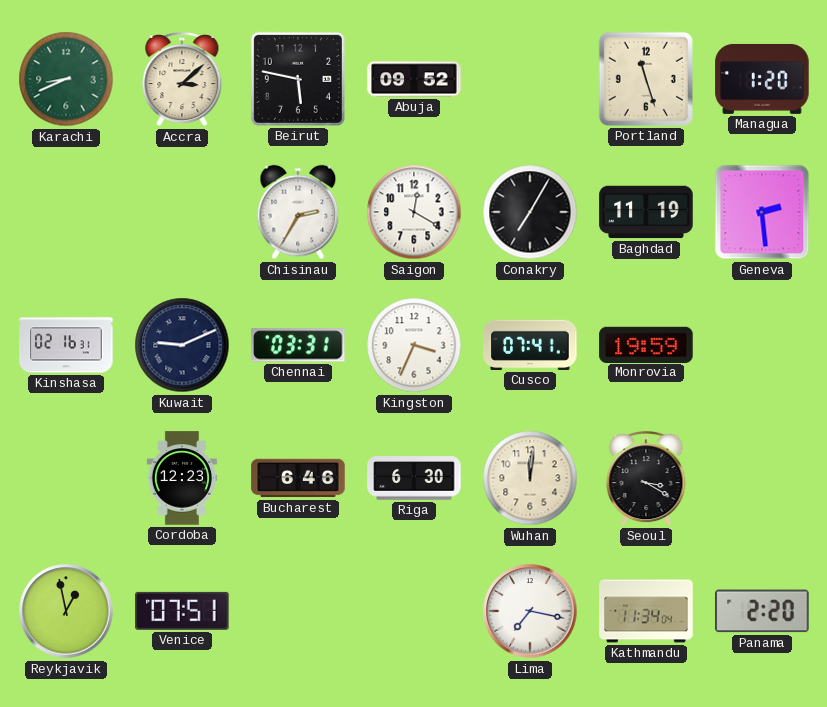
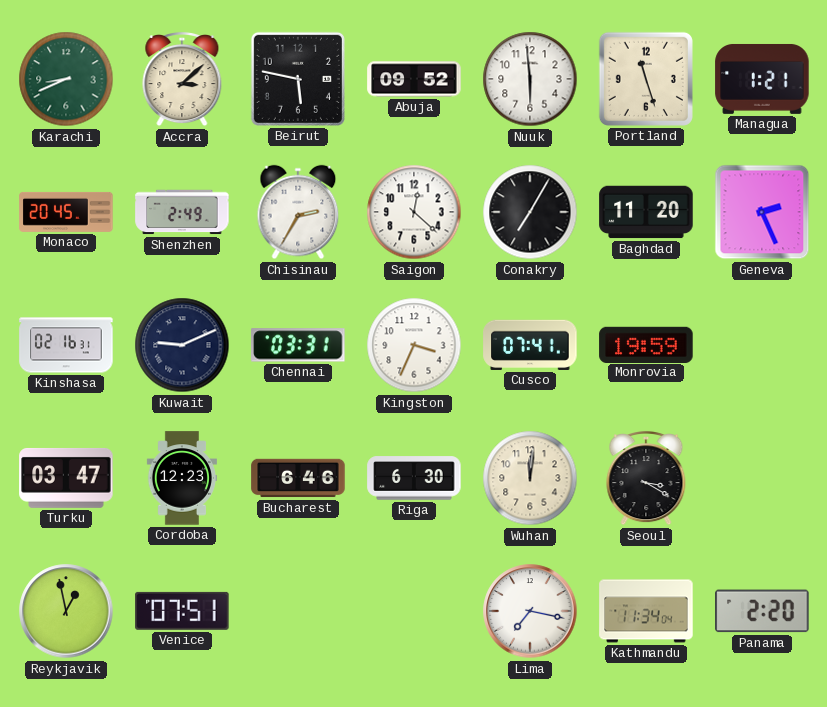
Nuuk: none -> 5:59 (530, 79)
Managua: 1:20 -> 1:21 (762, 79)
Monaco: none -> 20:45 (66, 212)
Shenzhen: none -> 2:49 (182, 212)
Saigon: 12:20 -> 12:22 (414, 212)
Baghdad: 11:19 -> 11:20 (646, 212)
Geneva: 2:29 -> 2:26 (762, 212)
Turku: none -> 03:47 (66, 478)
